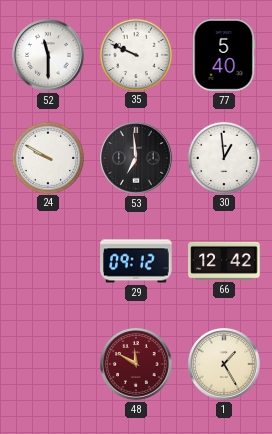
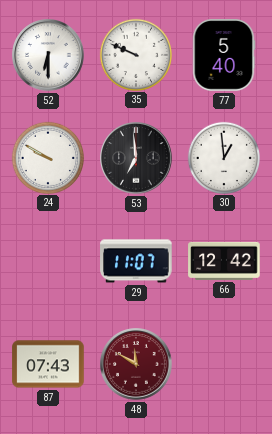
52: 11:30 -> 6:30 (48, 55)
29: 09:12 -> 11:07 (136, 261)
87: none -> 07:43 (48, 364)
1: 1:25 -> none (224, 364)
